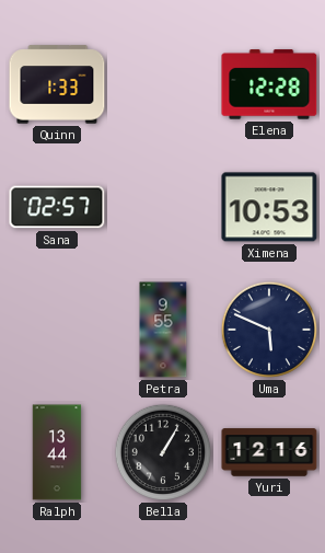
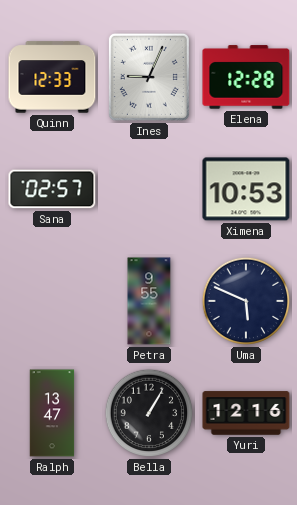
Quinn: 1:33 -> 12:33 (52, 77)
Ines: none -> 9:04 (149, 77)
Ralph: 13:44 -> 13:47 (52, 413)
